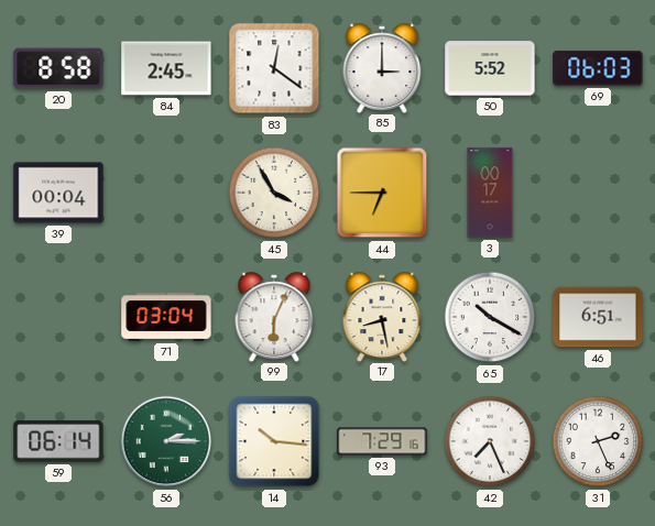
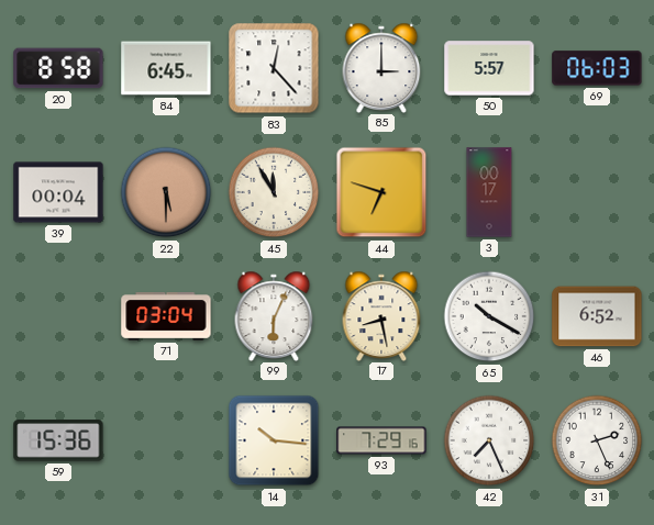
84: 2:45 -> 6:45 (166, 68)
83: 12:21 -> 12:23 (274, 68)
50: 5:52 -> 5:57 (489, 68)
22: none -> 5:30 (166, 192)
45: 3:55 -> 11:55 (274, 192)
44: 6:45 -> 6:48 (381, 192)
46: 6:51 -> 6:52 (597, 316)
59: 06:14 -> 15:36 (58, 440)
56: 2:15 -> none (166, 441)
